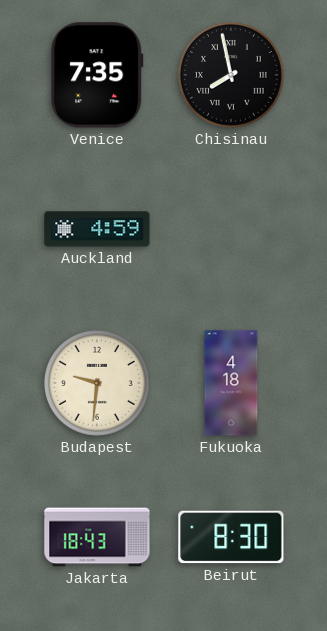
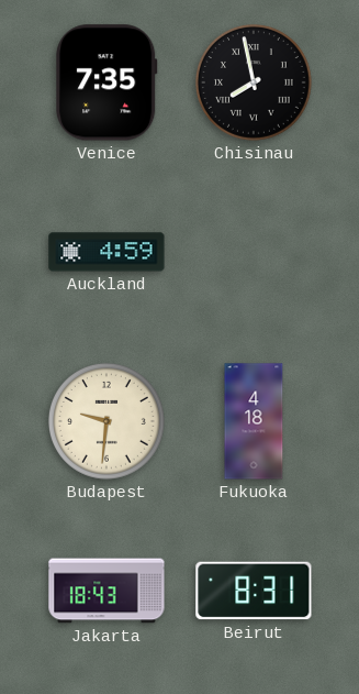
Beirut: 8:30 -> 8:31 (254, 591)
